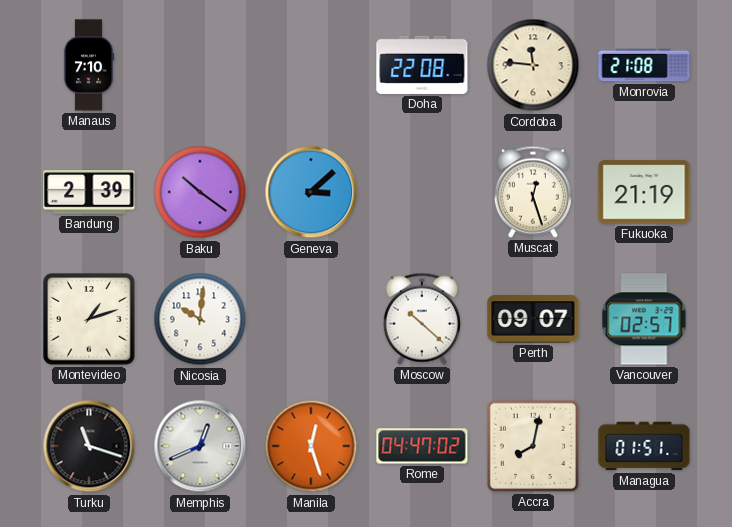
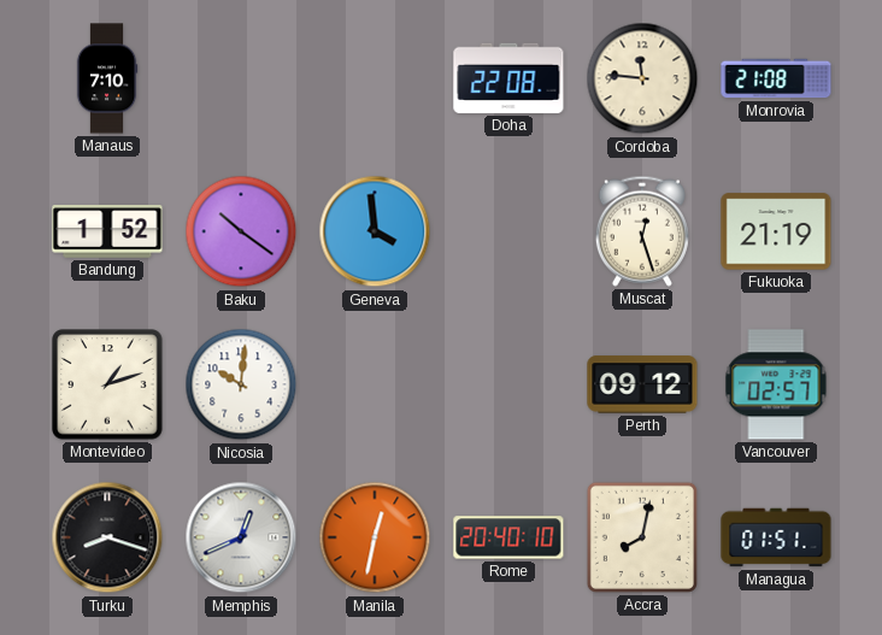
Bandung: 2:39 -> 1:52 (107, 231)
Geneva: 3:08 -> 3:59 (375, 231)
Moscow: 10:22 -> none (422, 319)
Perth: 09:07 -> 09:12 (642, 384)
Turku: 11:18 -> 8:18 (107, 537)
Manila: 12:27 -> 12:32 (375, 537)
Rome: 04:47 -> 20:40 (508, 537)
